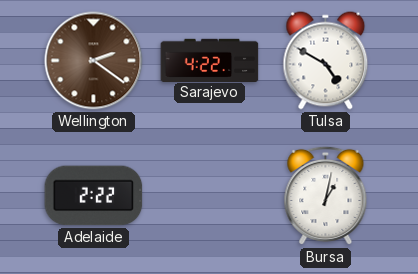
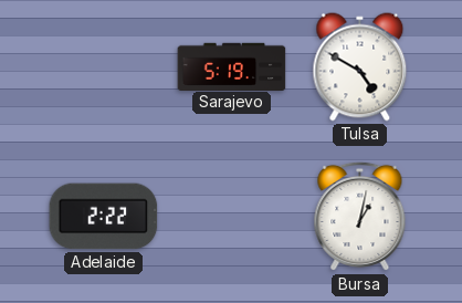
Wellington: 2:21 -> none (94, 61)
Sarajevo: 4:22 -> 5:19 (232, 66)
